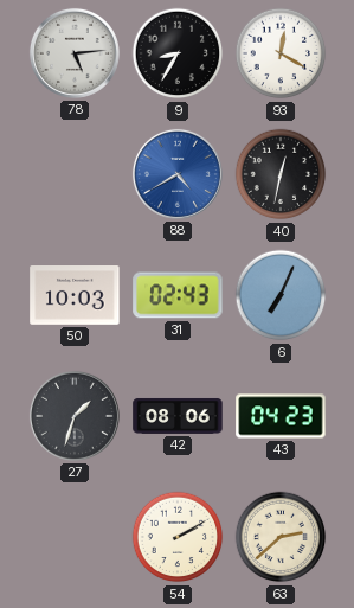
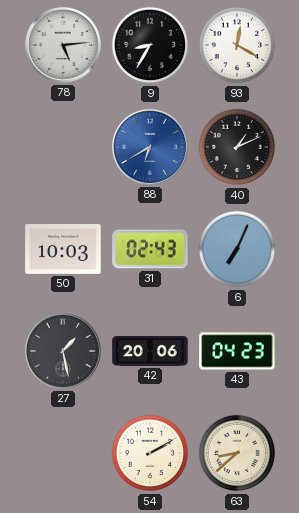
88: 4:40 -> 6:40 (150, 147)
40: 12:32 -> 1:11 (237, 147)
27: 1:33 -> 1:28 (63, 351)
42: 08:06 -> 20:06 (150, 351)
63: 2:38 -> 8:38 (237, 453)
